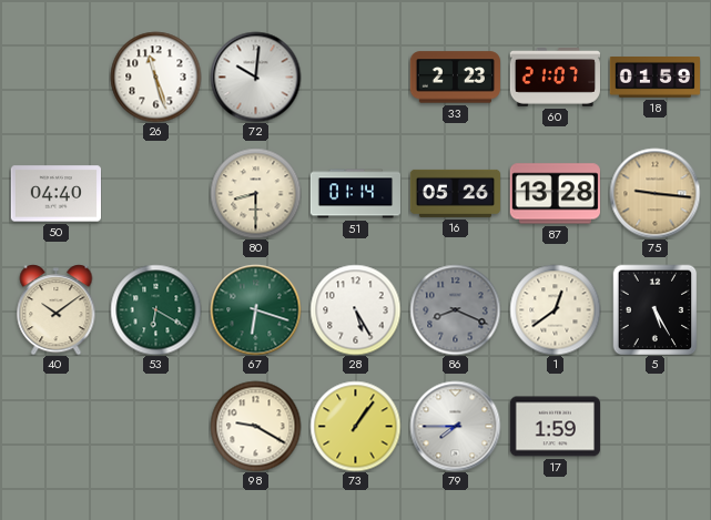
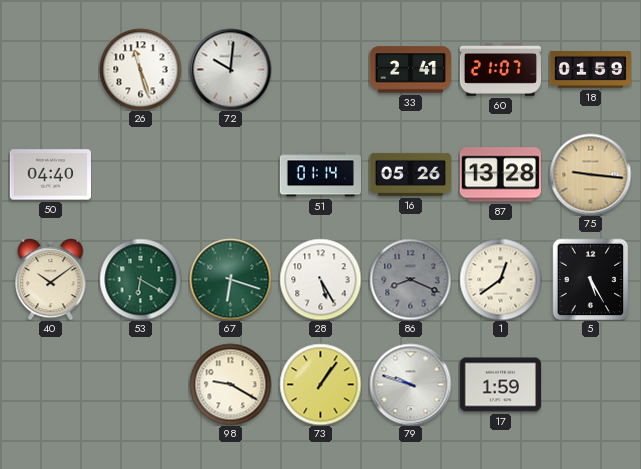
33: 2:23 -> 2:41 (410, 70)
80: 8:30 -> none (255, 193)
79: 7:45 -> 9:48 (410, 384)
